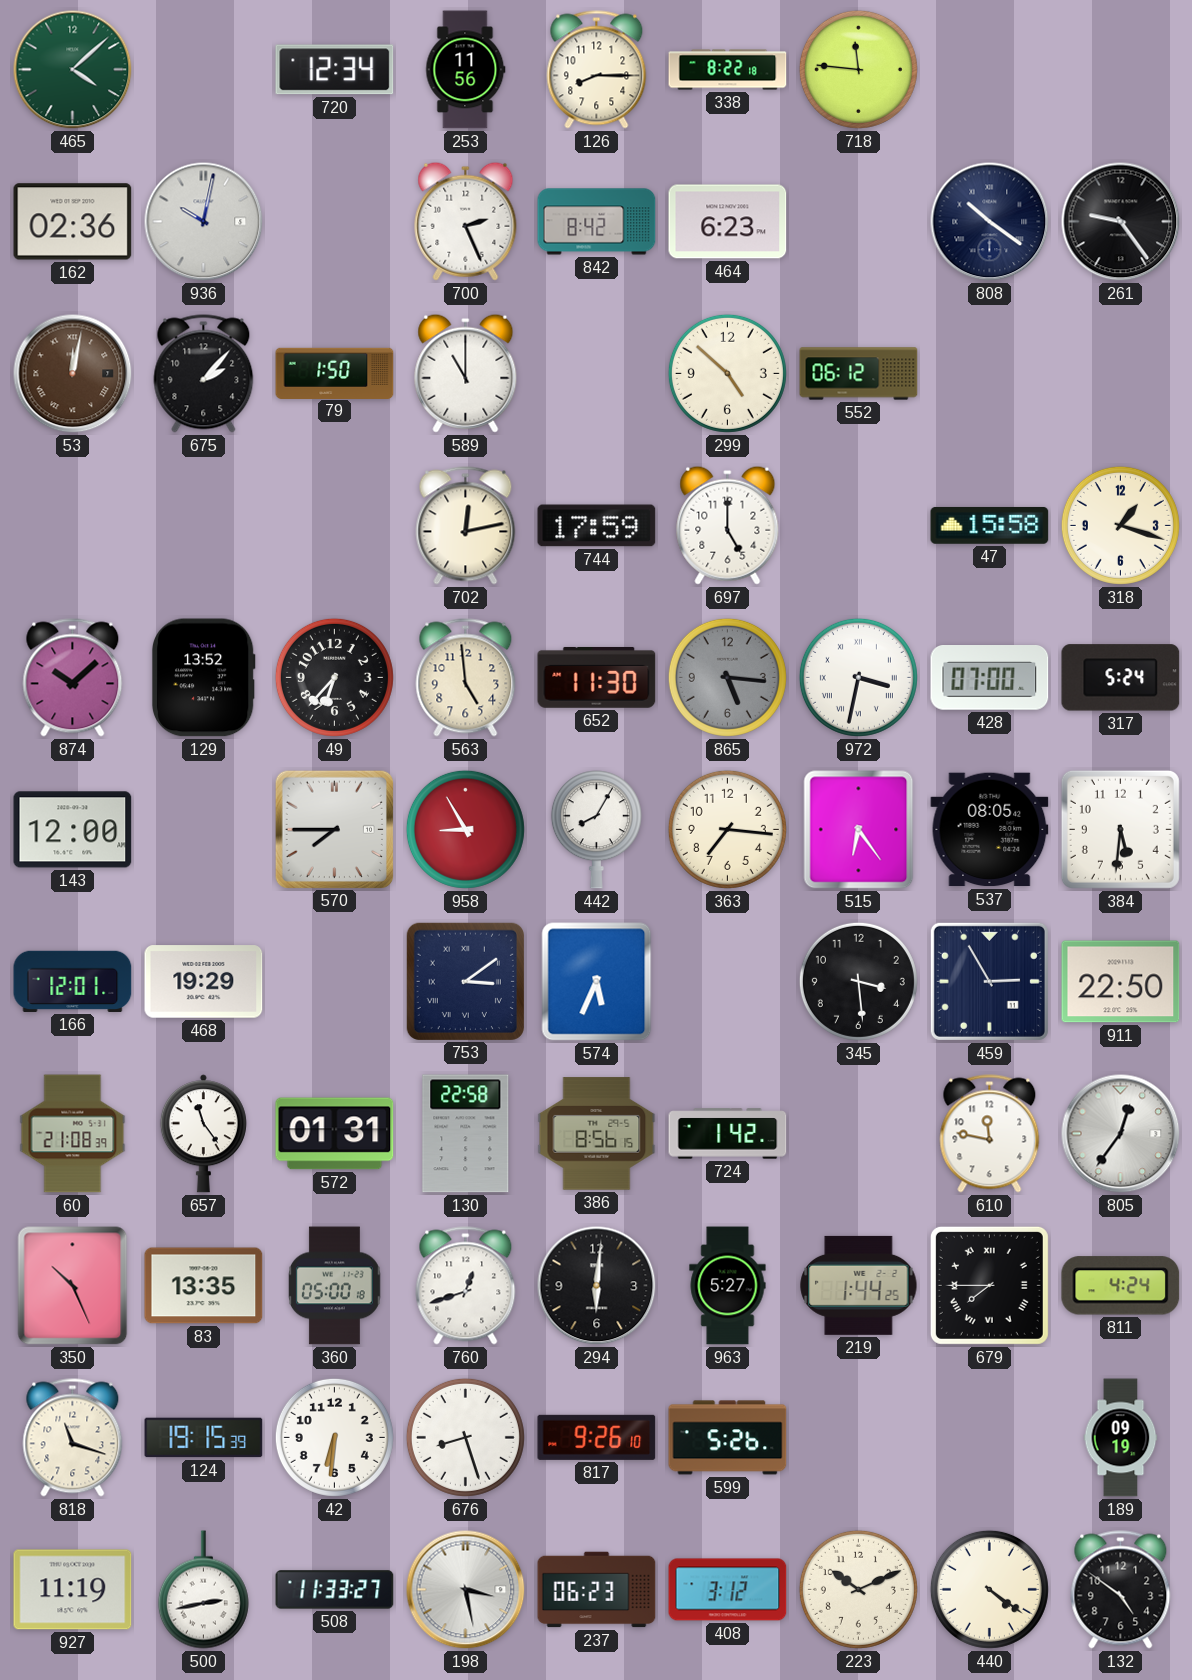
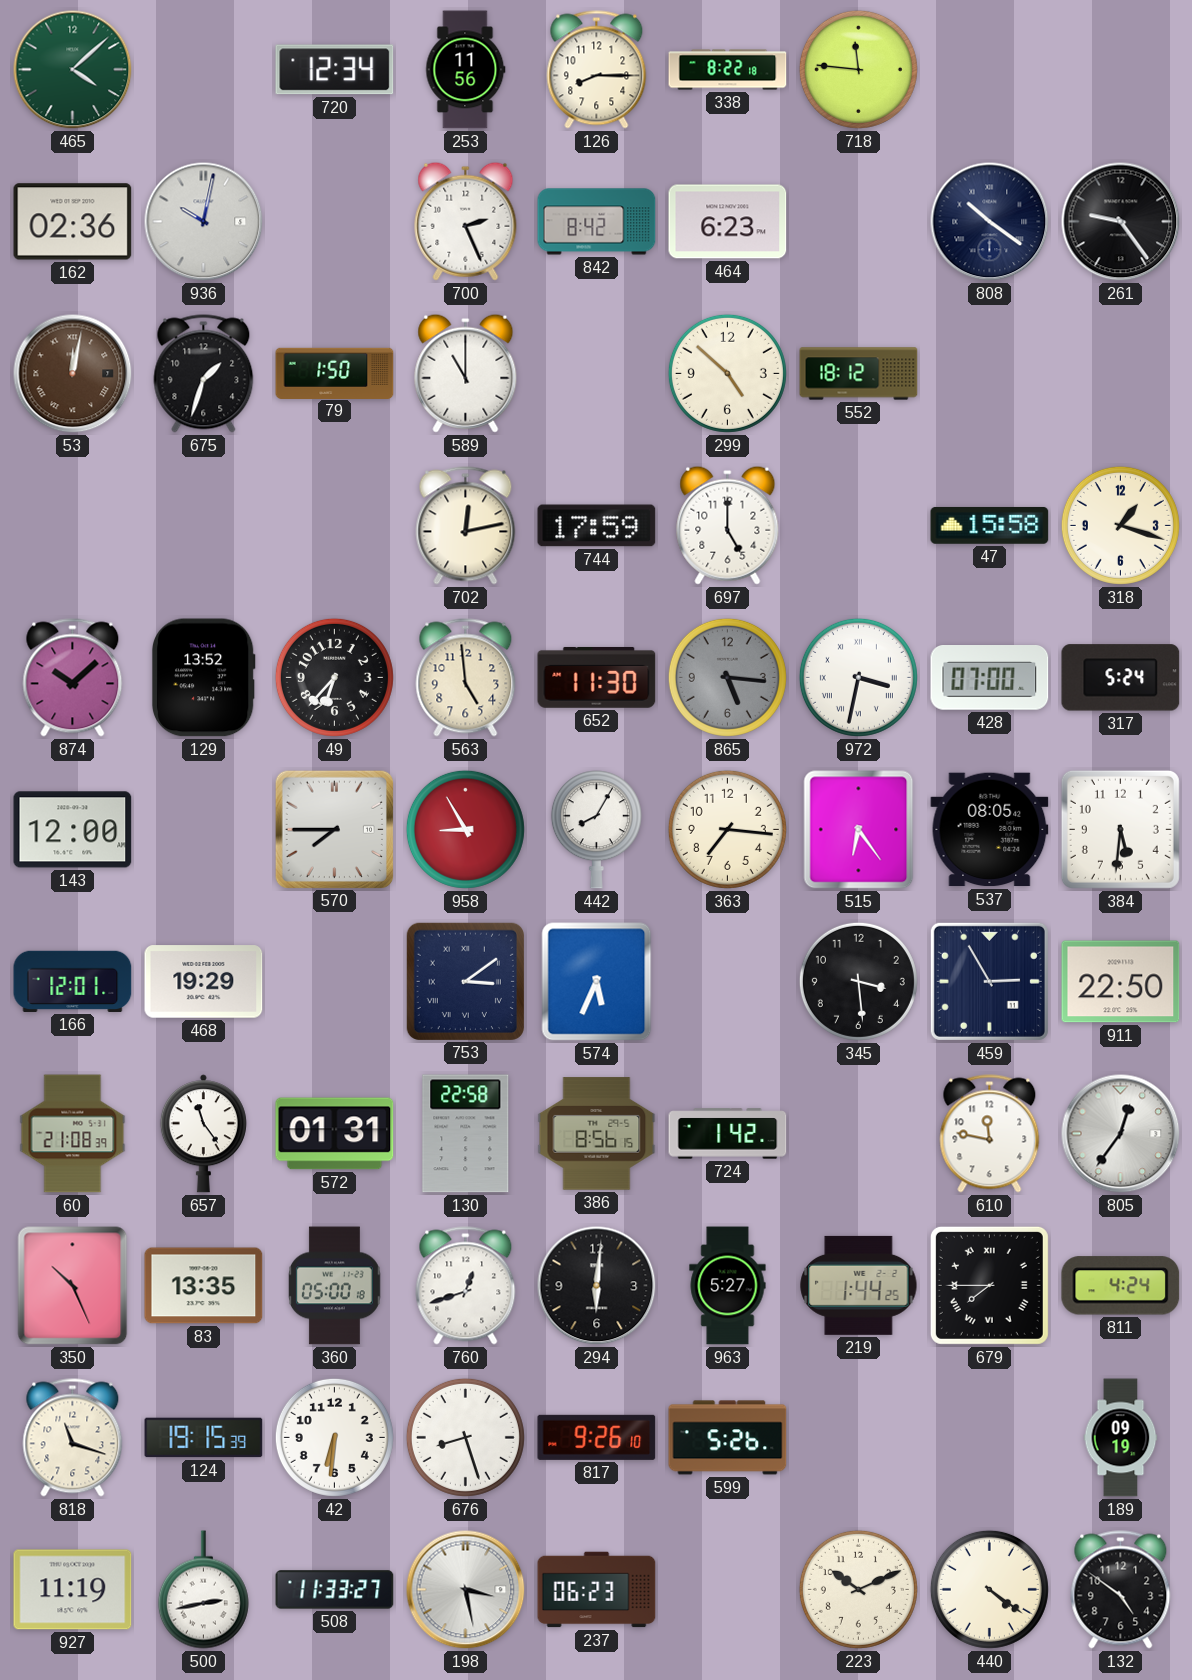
675: 2:07 -> 1:33 (204, 374)
552: 06:12 -> 18:12 (859, 374)
408: 3:12 -> none (728, 1590)
